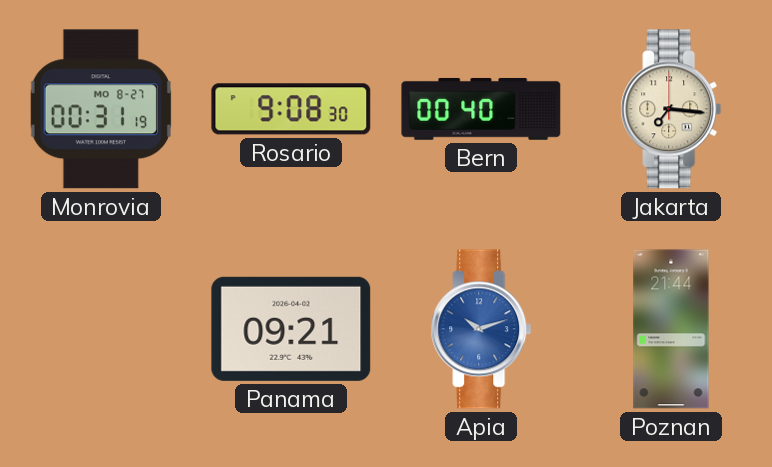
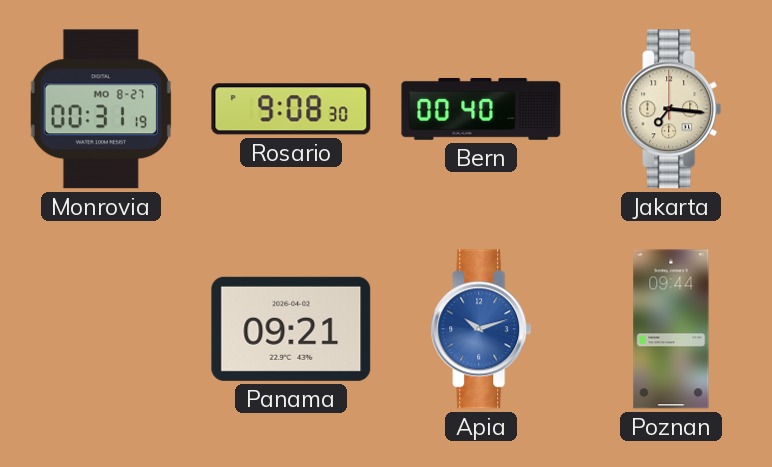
Poznan: 21:44 -> 09:44 (671, 329)
